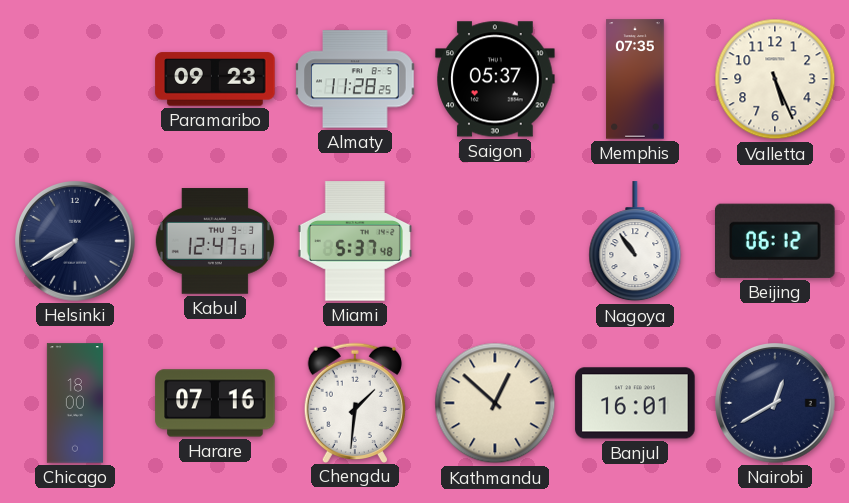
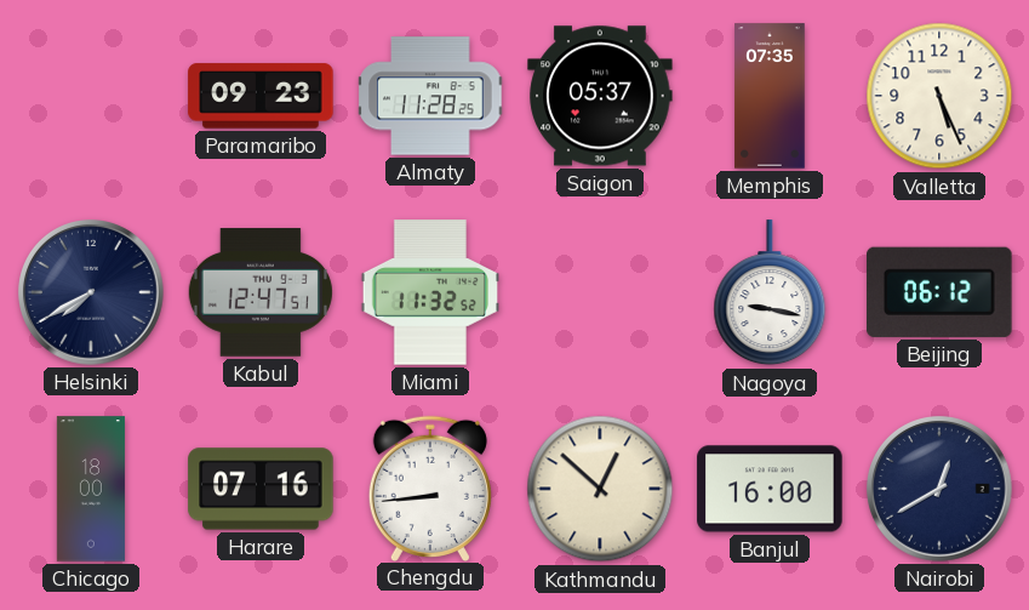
Miami: 5:37 -> 11:32 (430, 292)
Nagoya: 10:54 -> 9:17 (770, 293)
Chengdu: 1:31 -> 8:44 (430, 488)
Banjul: 16:01 -> 16:00 (770, 489)
